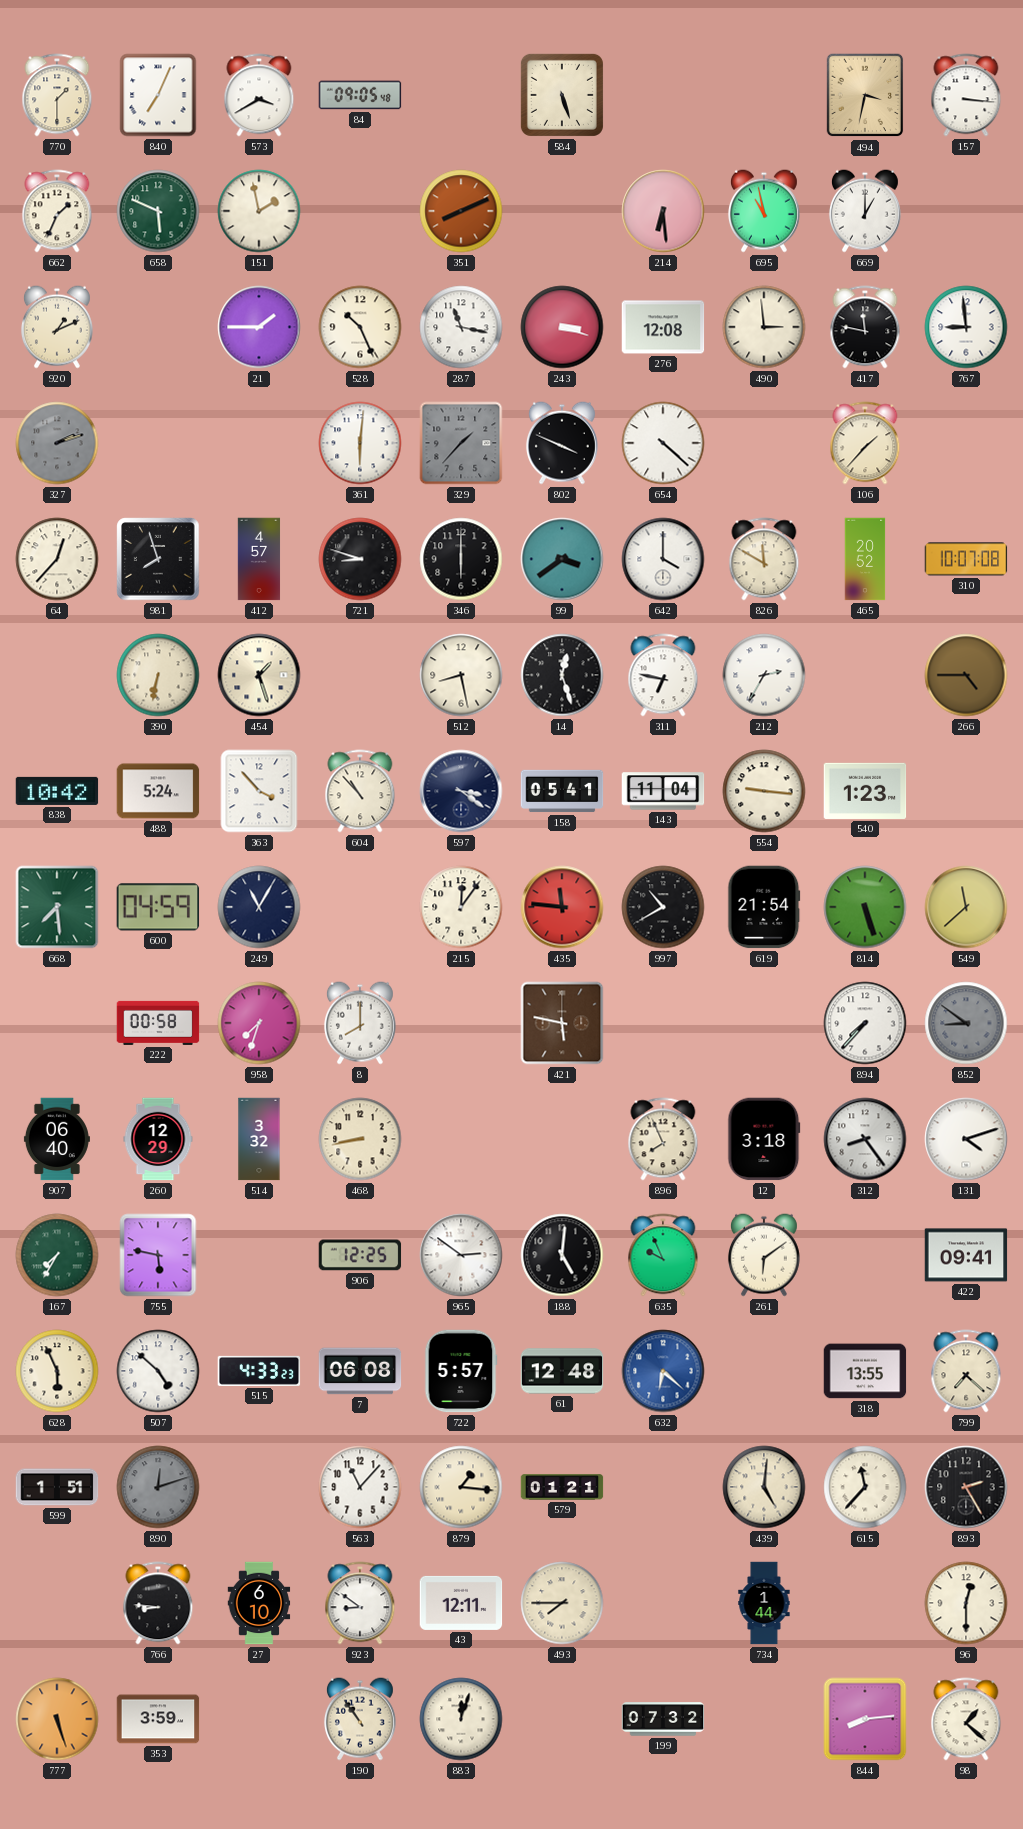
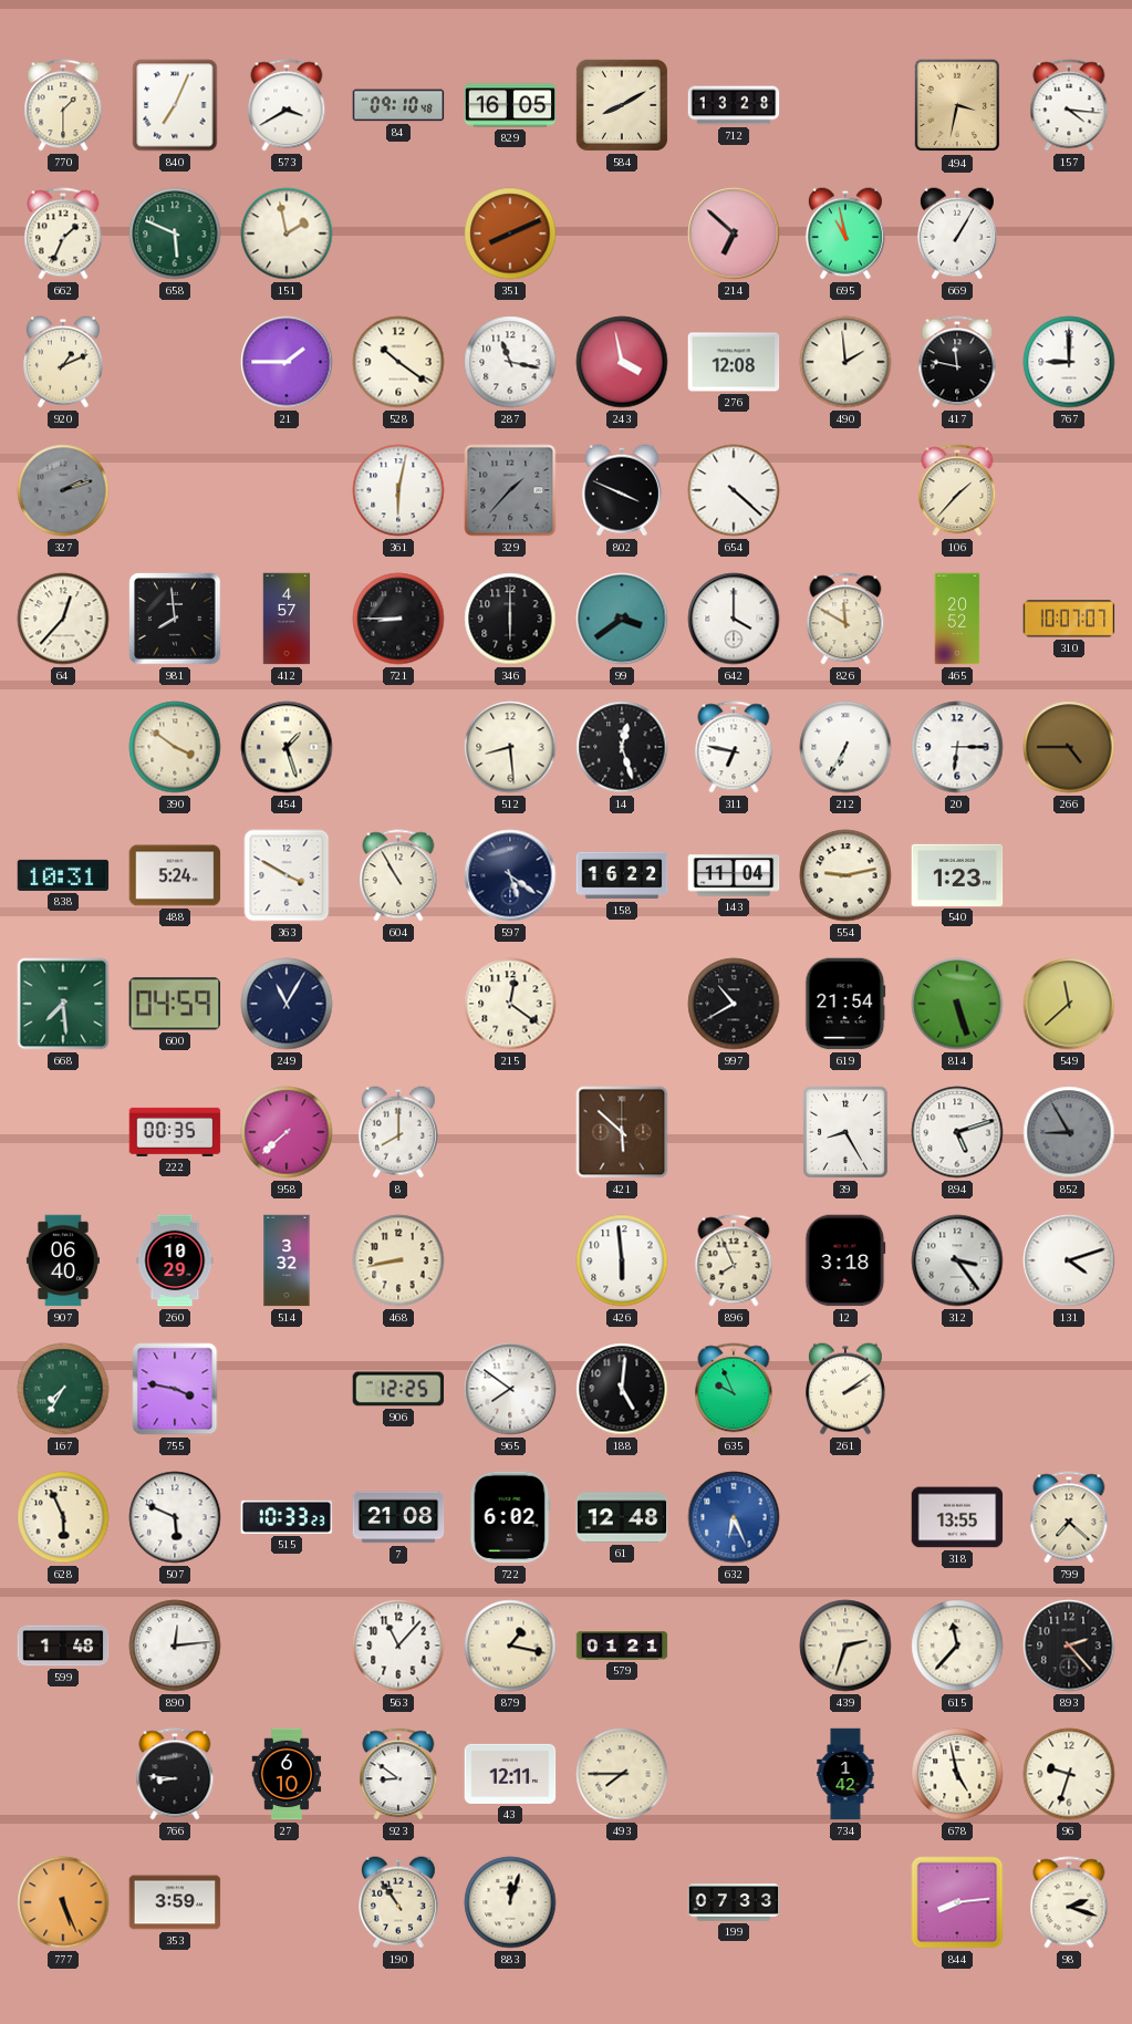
84: 09:05 -> 09:10 (398, 105)
829: none -> 16:05 (510, 105)
584: 5:27 -> 8:10 (622, 105)
712: none -> 13:28 (734, 105)
157: 3:16 -> 4:16 (1069, 105)
214: 6:29 -> 6:52 (734, 233)
669: 1:00 -> 1:05 (957, 233)
528: 10:26 -> 10:21 (398, 362)
243: 3:18 -> 3:58 (622, 362)
490: 2:59 -> 1:59 (845, 362)
767: 8:59 -> 9:00 (1069, 362)
361: 6:01 -> 6:02 (398, 490)
981: 7:57 -> 7:59 (175, 619)
721: 8:48 -> 8:45 (398, 619)
310: 10:07:08 -> 10:07:07 (1069, 619)
390: 6:32 -> 3:51 (175, 747)
512: 8:28 -> 8:29 (510, 747)
212: 2:35 -> 6:35 (845, 747)
20: none -> 6:15 (957, 747)
838: 10:42 -> 10:31 (63, 875)
363: 3:53 -> 3:50 (287, 875)
604: 10:53 -> 10:55 (398, 875)
597: 3:21 -> 5:21 (510, 875)
158: 05:41 -> 16:22 (622, 875)
554: 9:16 -> 9:13 (845, 875)
215: 12:06 -> 12:21 (510, 1004)
435: 11:46 -> none (562, 907)
222: 00:58 -> 00:35 (175, 1132)
958: 7:33 -> 7:38 (287, 1132)
421: 5:47 -> 5:52 (622, 1132)
39: none -> 8:25 (845, 1132)
894: 7:37 -> 5:12 (957, 1132)
852: 8:51 -> 8:55 (1069, 1132)
260: 12:29 -> 10:29 (175, 1260)
426: none -> 5:59 (622, 1260)
312: 8:24 -> 3:24 (957, 1260)
755: 5:47 -> 3:47 (175, 1389)
965: 2:51 -> 7:51 (510, 1389)
261: 6:09 -> 2:09 (845, 1389)
422: 09:41 -> none (966, 1255)
507: 4:52 -> 5:49 (175, 1517)
515: 4:33 -> 10:33 (287, 1517)
7: 06:08 -> 21:08 (398, 1517)
722: 5:57 -> 6:02 (510, 1517)
632: 6:22 -> 6:26 (734, 1517)
599: 1:51 -> 1:48 (63, 1646)
890: 12:12 -> 12:14 (175, 1646)
890 dial: grey -> white (175, 1646)
879: 1:16 -> 1:17 (510, 1646)
439: 5:01 -> 2:33 (845, 1646)
893: 2:25 -> 2:23 (1069, 1646)
734: 1:44 -> 1:42 (845, 1774)
678: none -> 4:58 (957, 1774)
96: 12:30 -> 9:33 (1069, 1774)
777: 5:27 -> 5:26 (63, 1902)
199: 07:32 -> 07:33 (734, 1902)
98: 1:22 -> 2:18 (1069, 1902)
